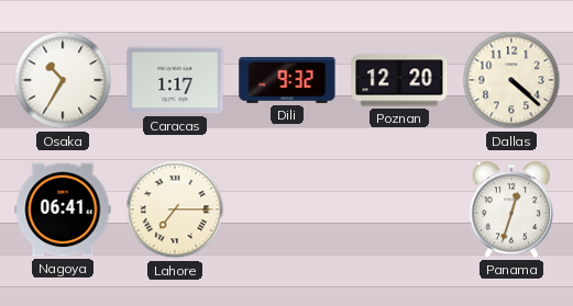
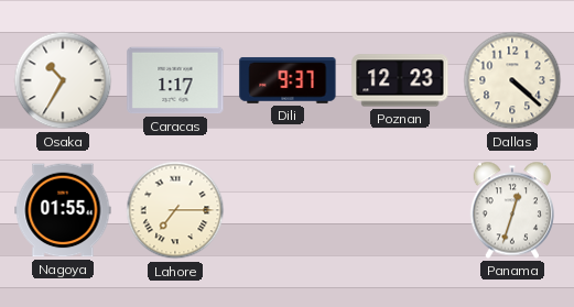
Dili: 9:32 -> 9:37 (288, 80)
Poznan: 12:20 -> 12:23 (400, 80)
Nagoya: 06:41 -> 01:55 (63, 210)
